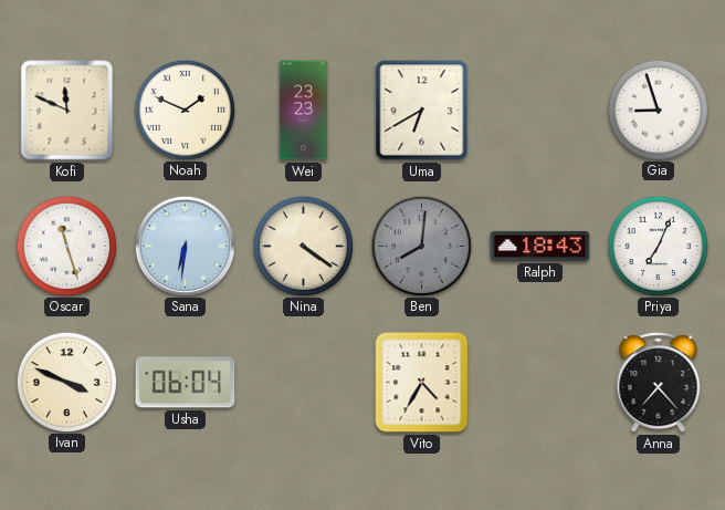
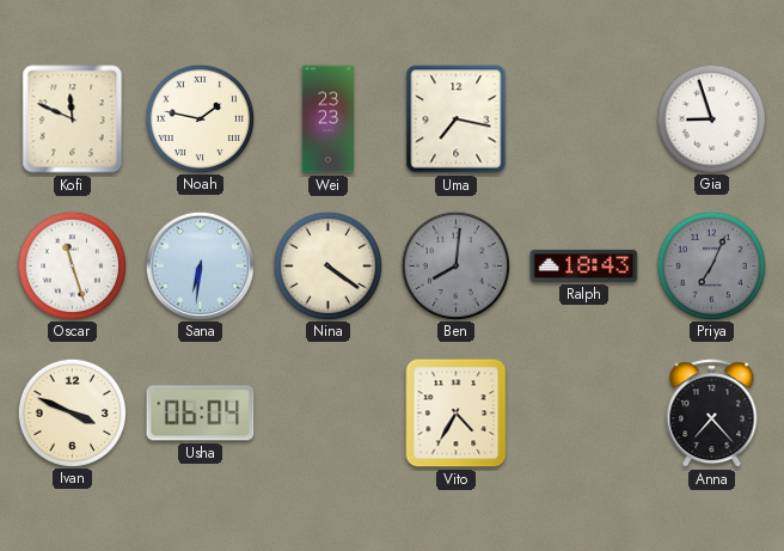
Noah: 1:49 -> 1:47 (200, 118)
Uma: 6:40 -> 7:17 (457, 120)
Priya dial: white -> grey (711, 265)
